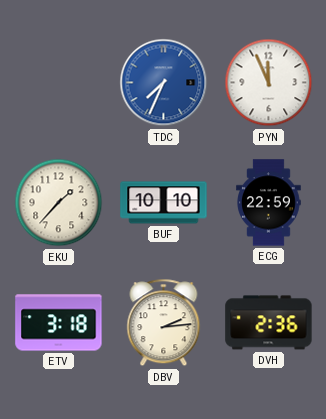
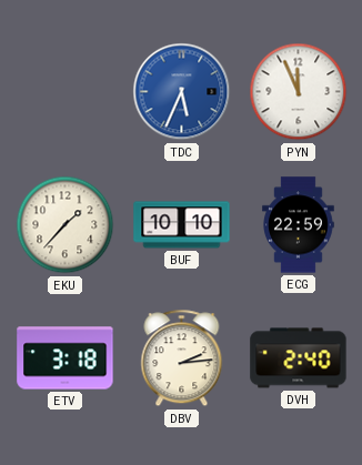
TDC: 7:34 -> 5:34 (182, 92)
DVH: 2:36 -> 2:40 (299, 358)
